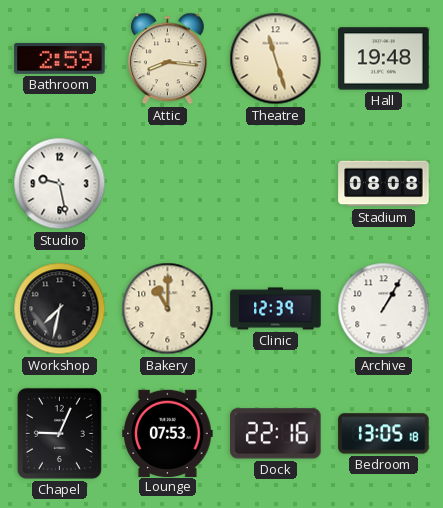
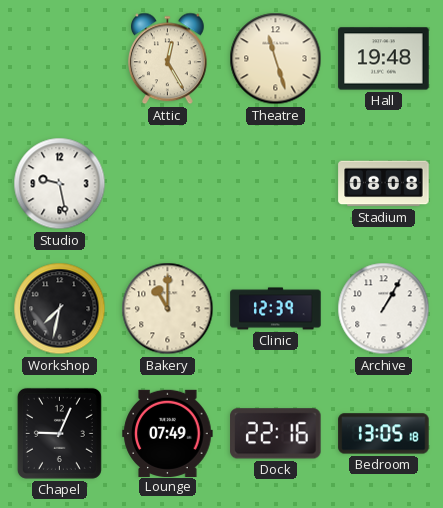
Bathroom: 2:59 -> none (60, 58)
Attic: 8:16 -> 12:25 (168, 59)
Lounge: 07:53 -> 07:49 (168, 433)
